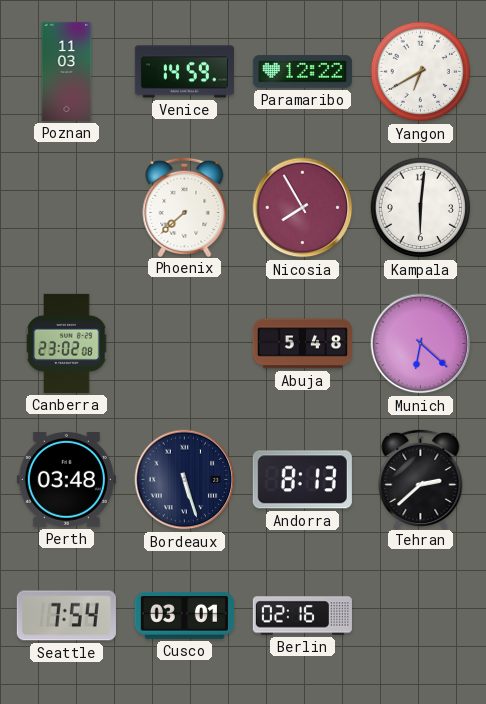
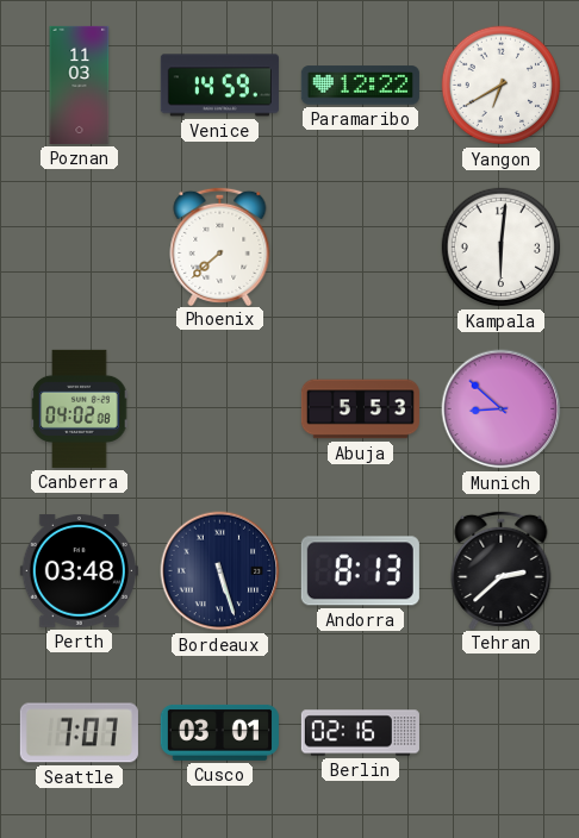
Nicosia: 7:55 -> none (303, 208)
Canberra: 23:02 -> 04:02 (80, 408)
Abuja: 5:48 -> 5:53 (360, 409)
Munich: 6:22 -> 8:52 (502, 409)
Seattle: 7:54 -> 7:07 (79, 733)
